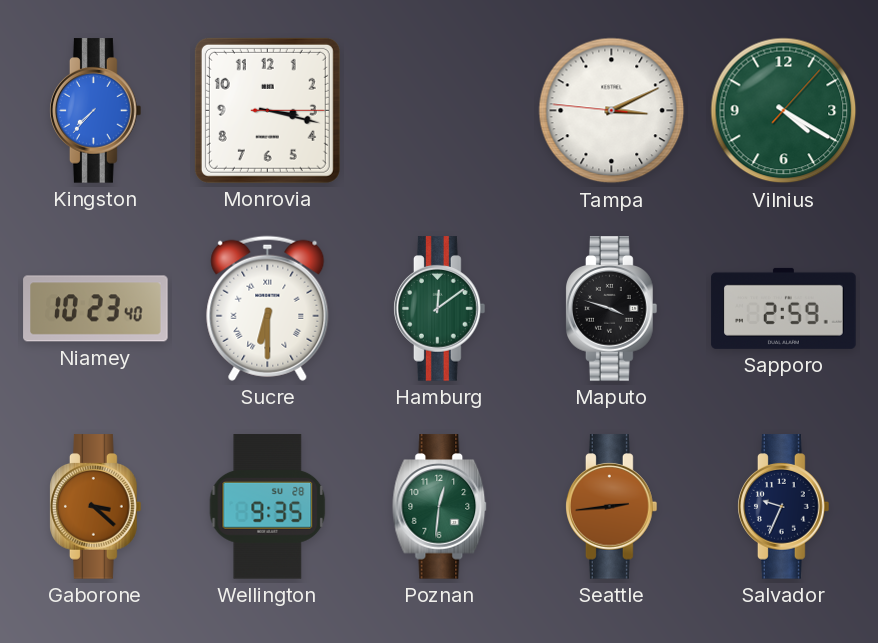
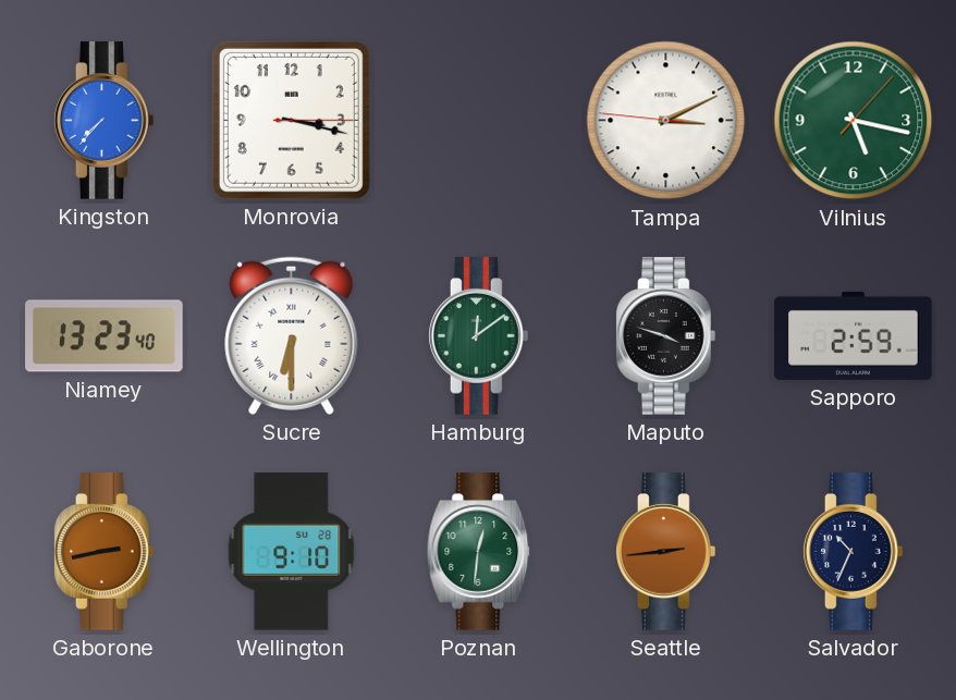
Vilnius: 4:20 -> 5:17 (854, 121)
Niamey: 10:23 -> 13:23 (105, 336)
Gaborone: 3:22 -> 2:43 (105, 552)
Wellington: 9:35 -> 9:10 (292, 552)
Salvador: 9:34 -> 10:34 (854, 552)
